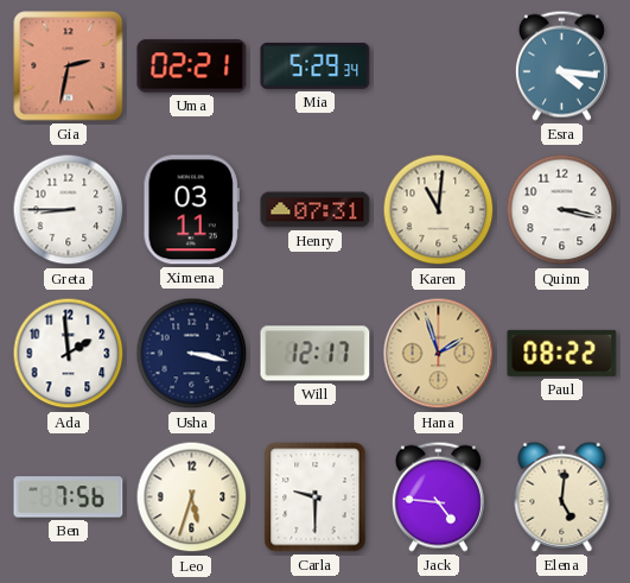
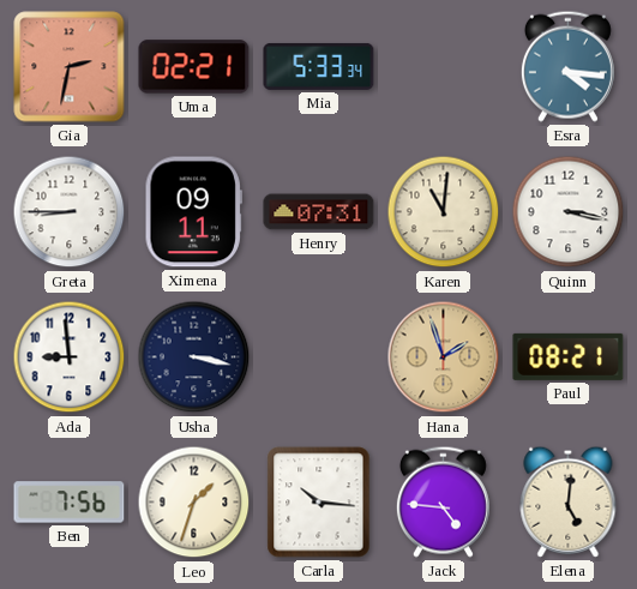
Mia: 5:29 -> 5:33 (319, 66)
Ximena: 03:11 -> 09:11 (193, 212)
Ada: 1:59 -> 8:59 (70, 357)
Will: 12:17 -> none (316, 354)
Paul: 08:22 -> 08:21 (569, 356)
Leo: 5:33 -> 1:33 (194, 503)
Carla: 9:30 -> 10:16 (319, 503)
